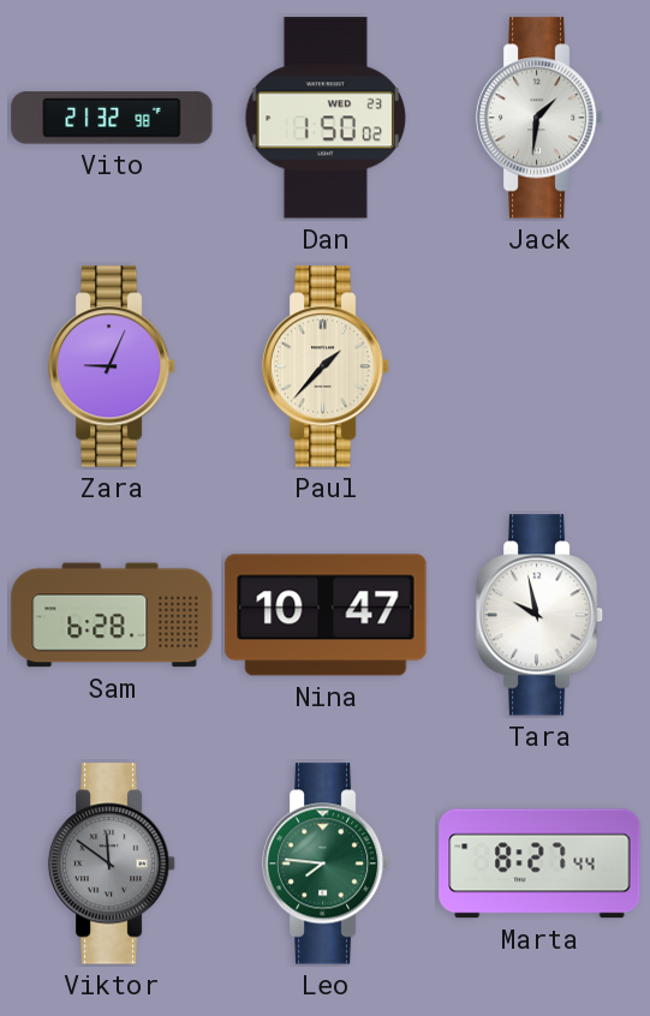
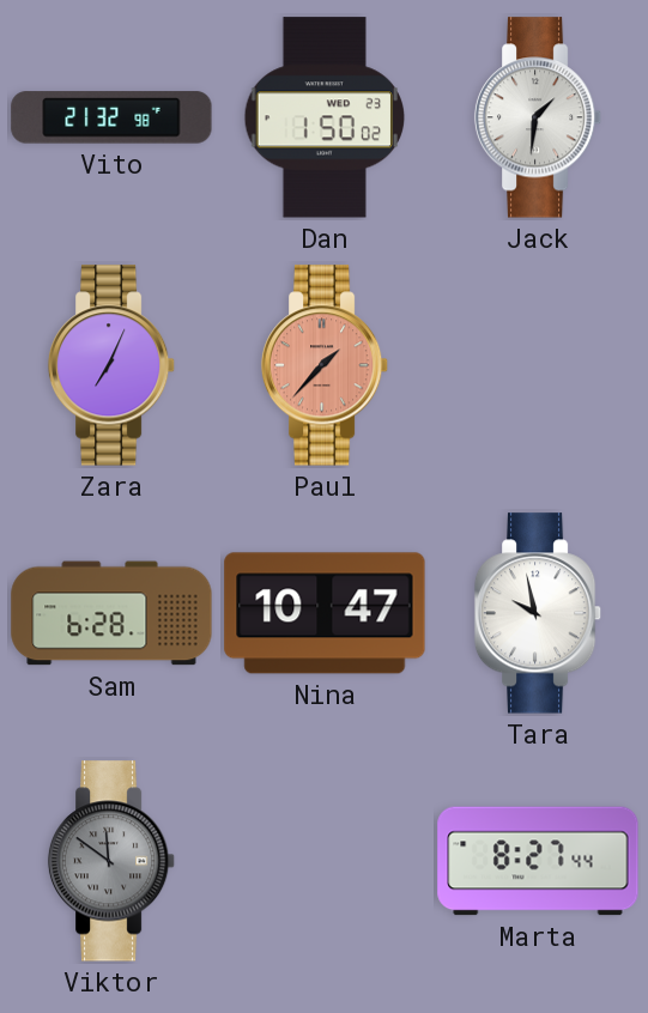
Zara: 9:04 -> 7:04 (111, 365)
Paul dial: cream -> salmon (325, 365)
Leo: 7:46 -> none (326, 863)
